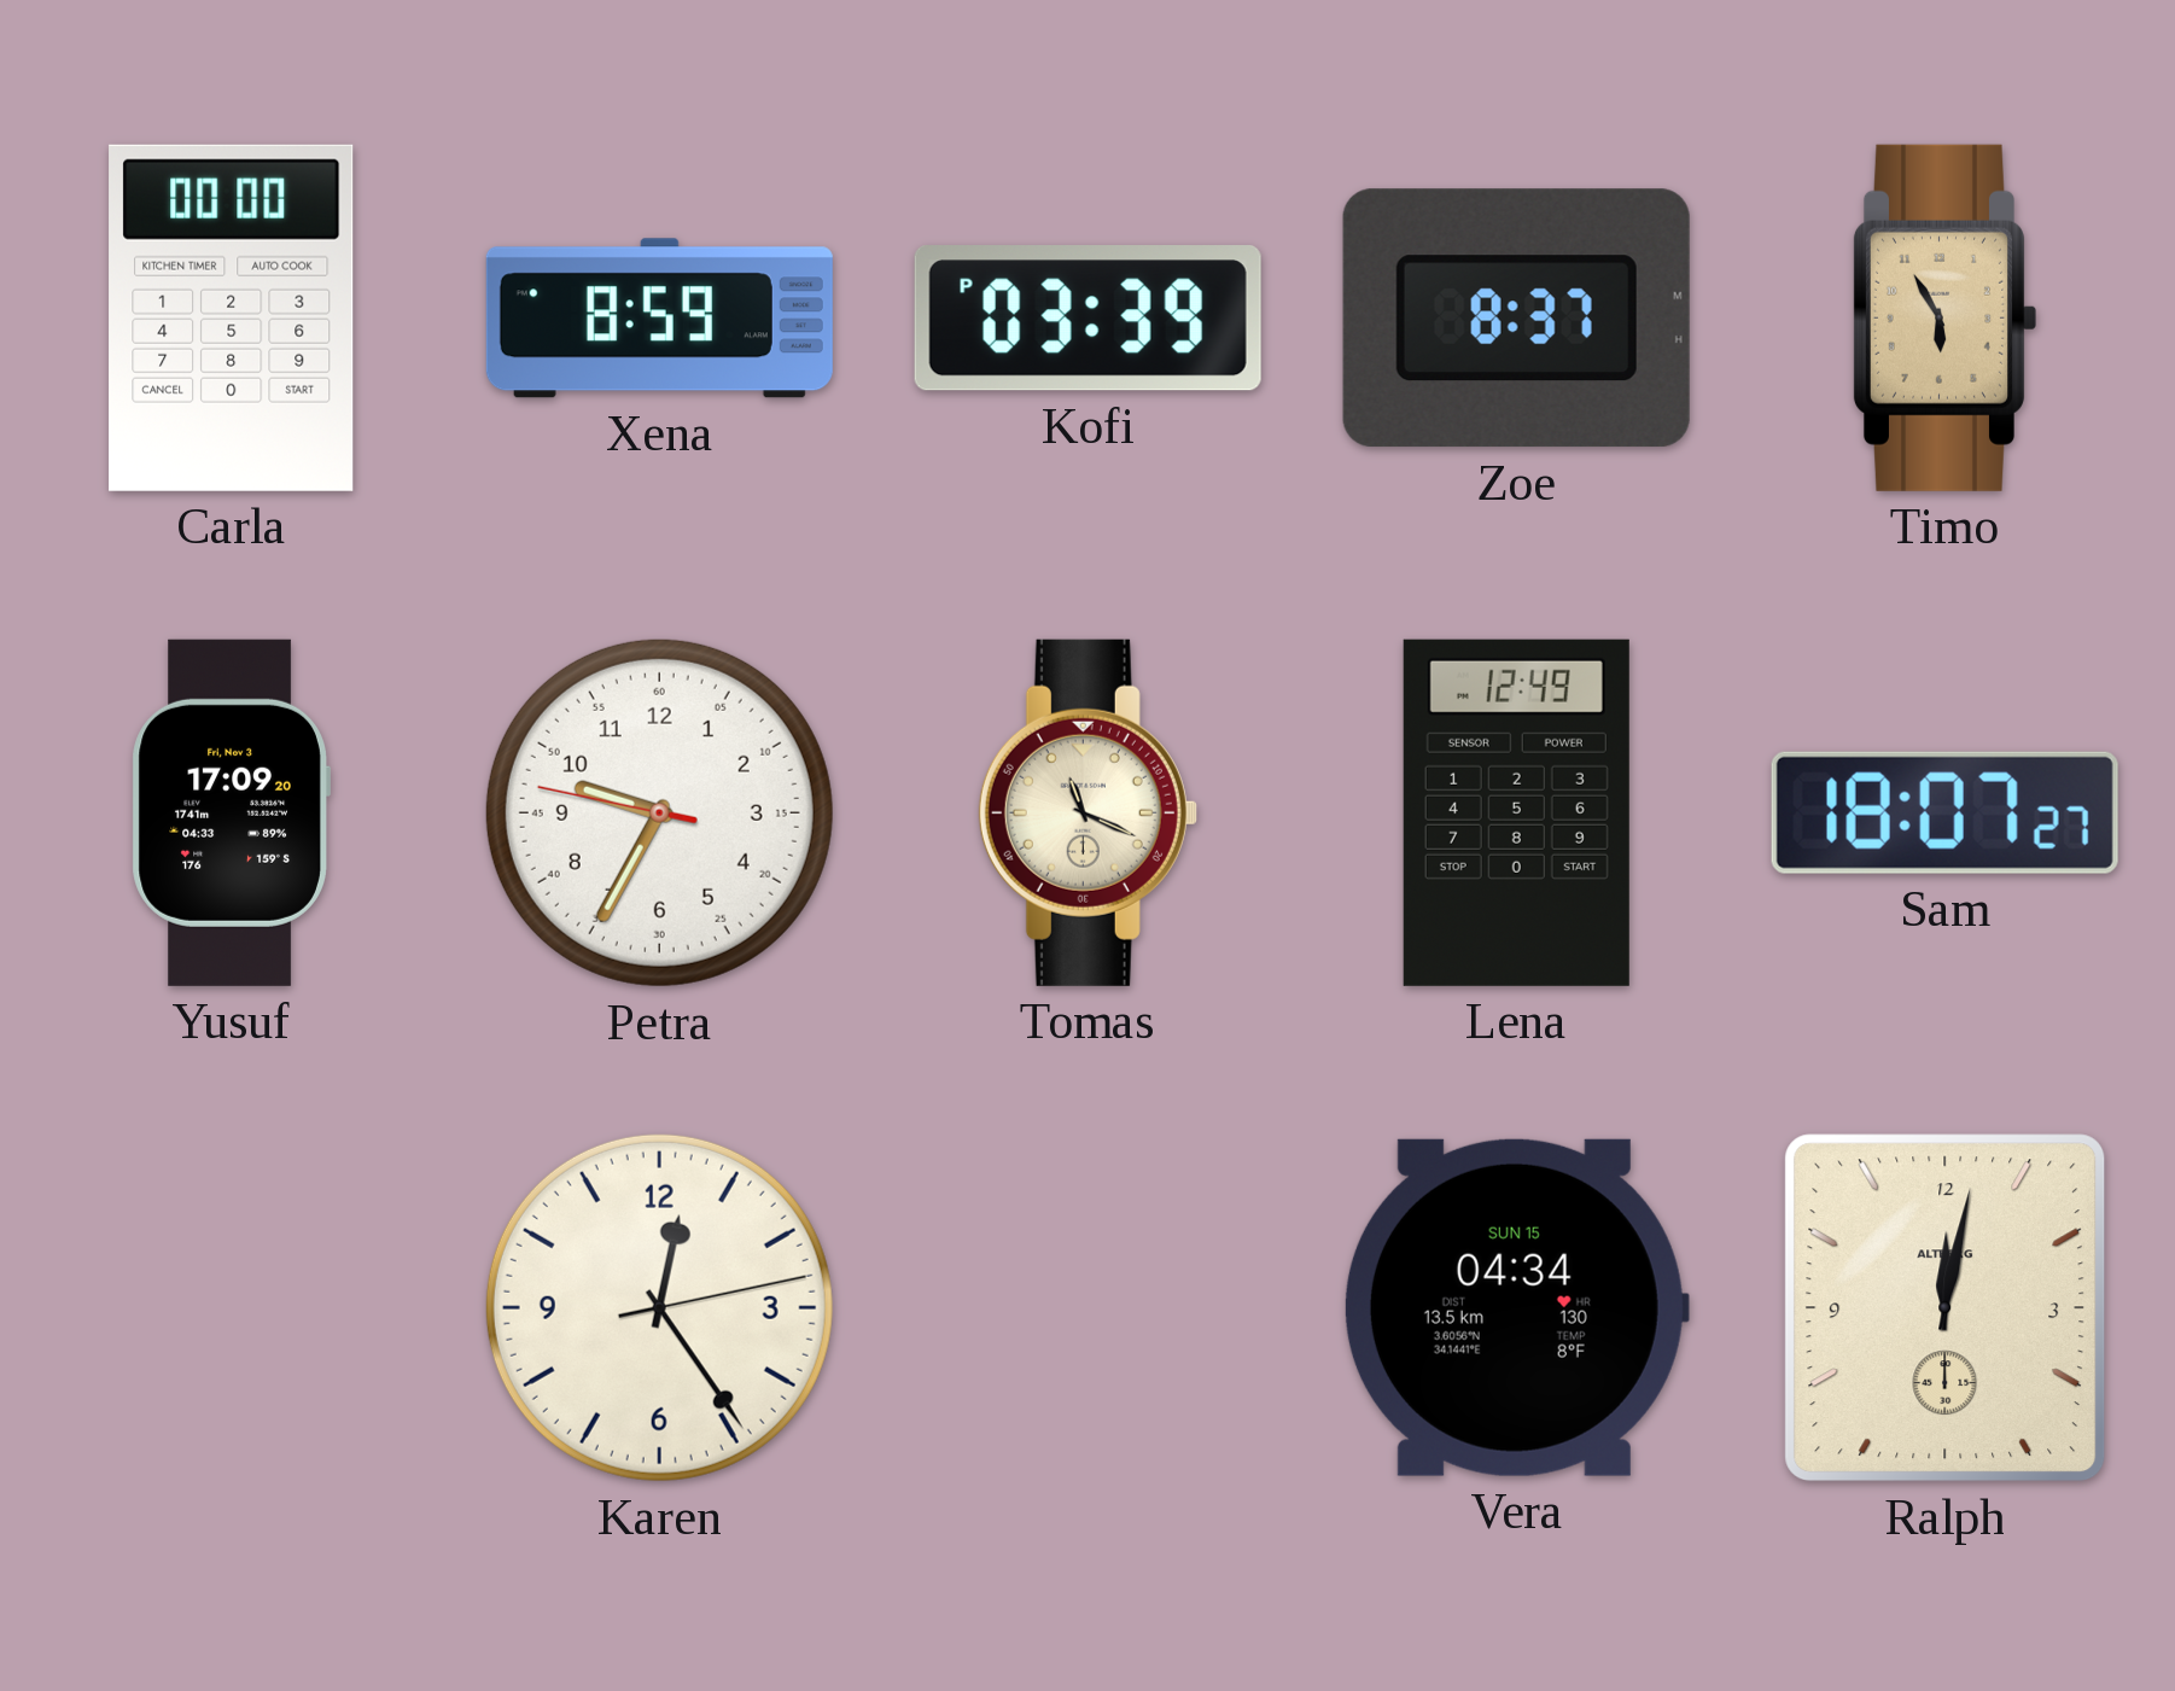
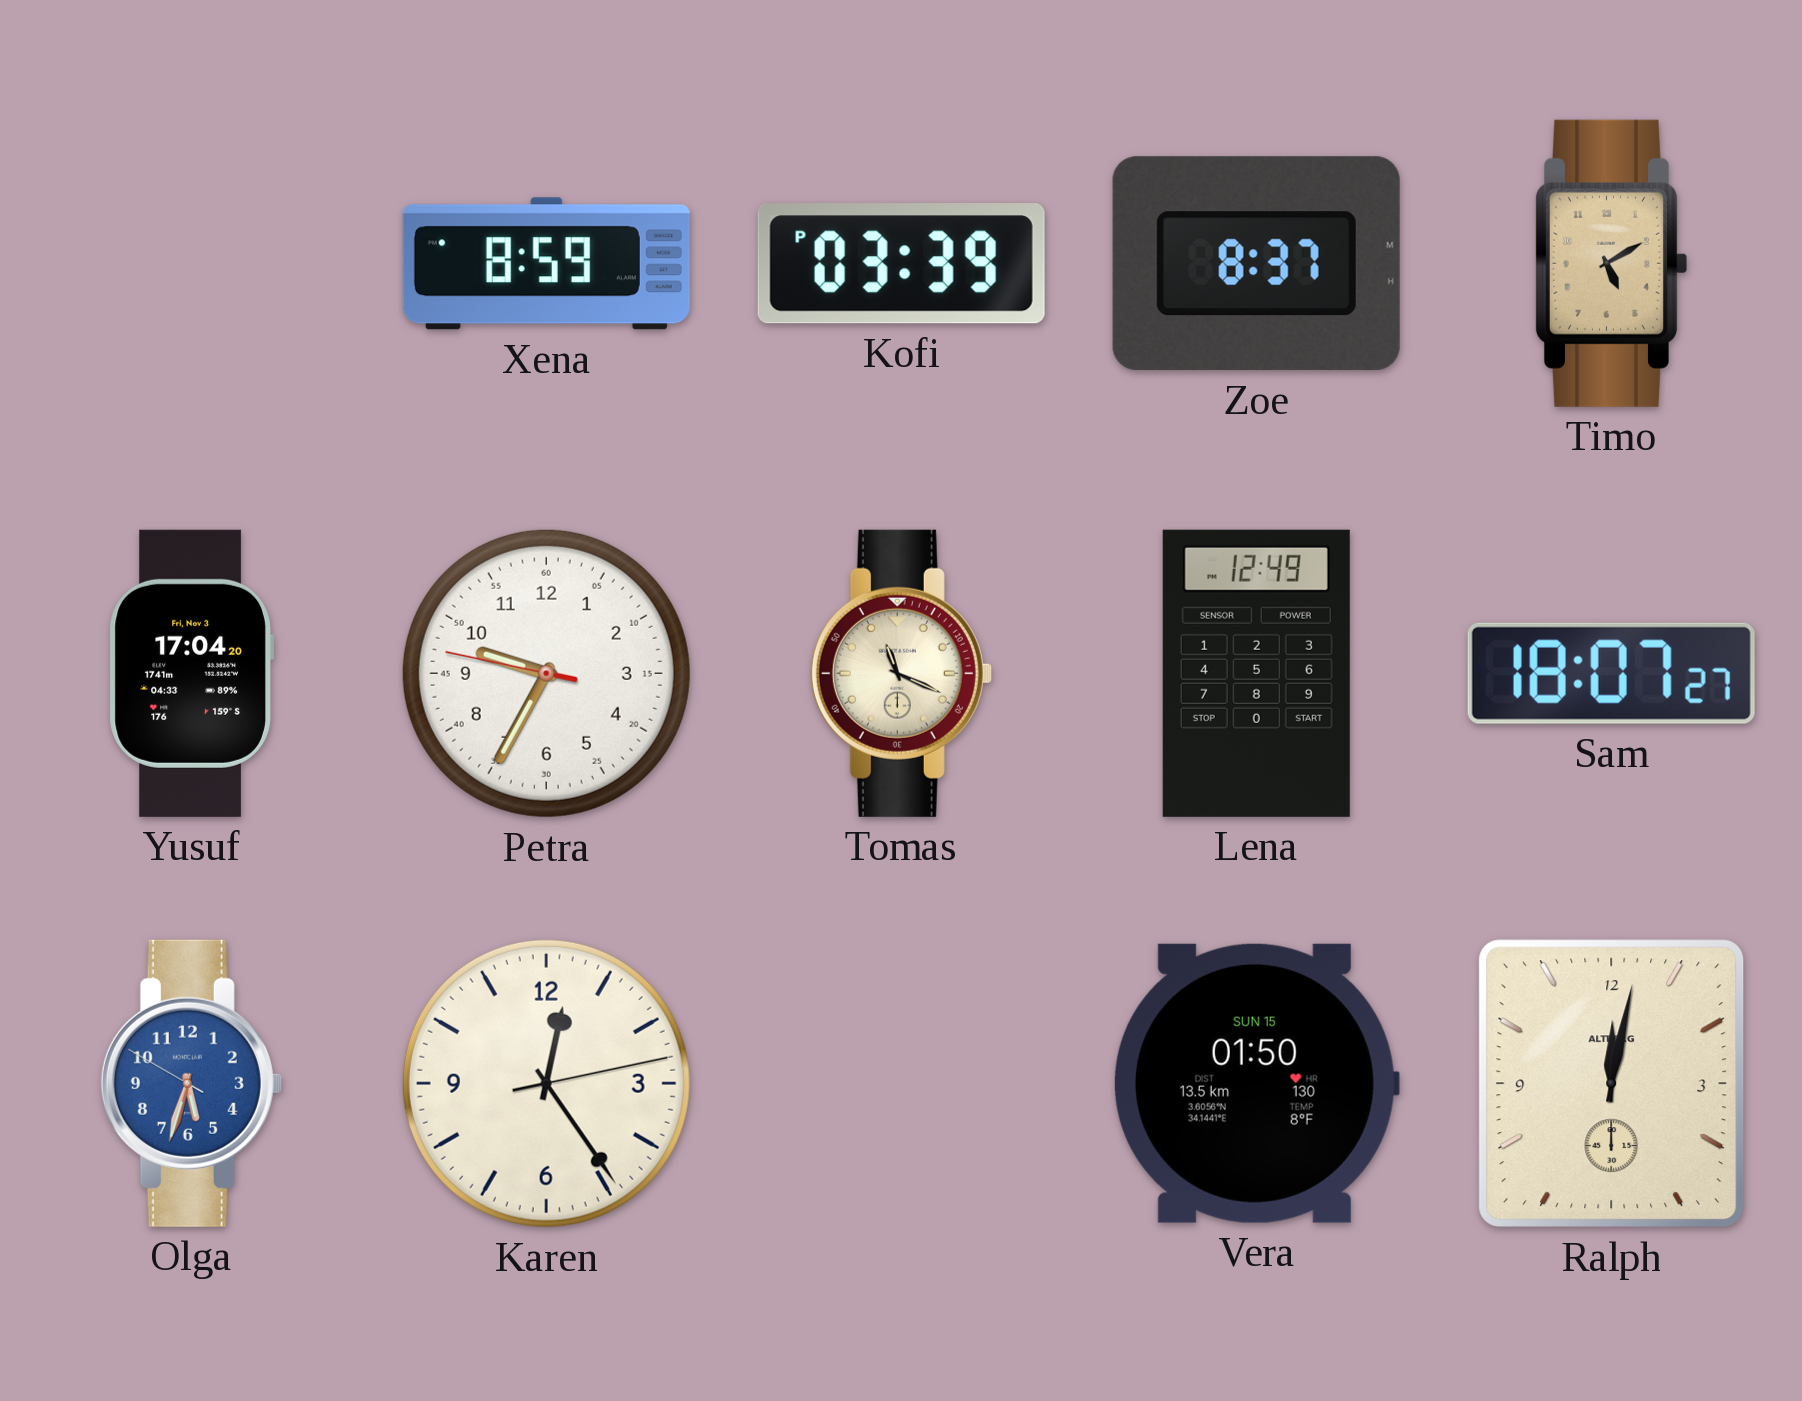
Carla: 00:00 -> none (232, 317)
Timo: 5:55 -> 5:10 (1611, 263)
Yusuf: 17:09 -> 17:04 (191, 673)
Olga: none -> 5:32 (191, 1083)
Vera: 04:34 -> 01:50 (1256, 1083)
